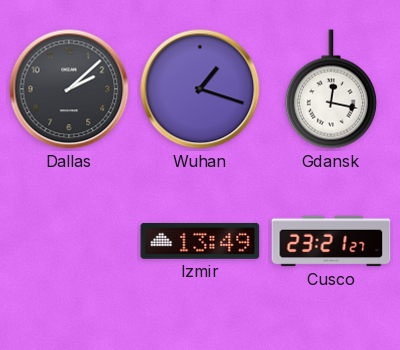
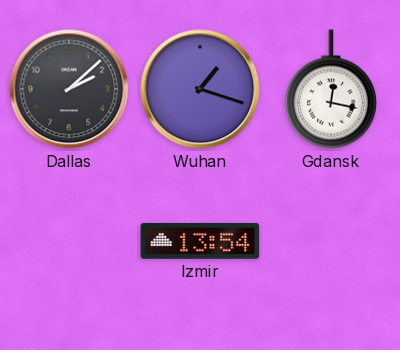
Izmir: 13:49 -> 13:54 (200, 241)
Cusco: 23:21 -> none (331, 241)
